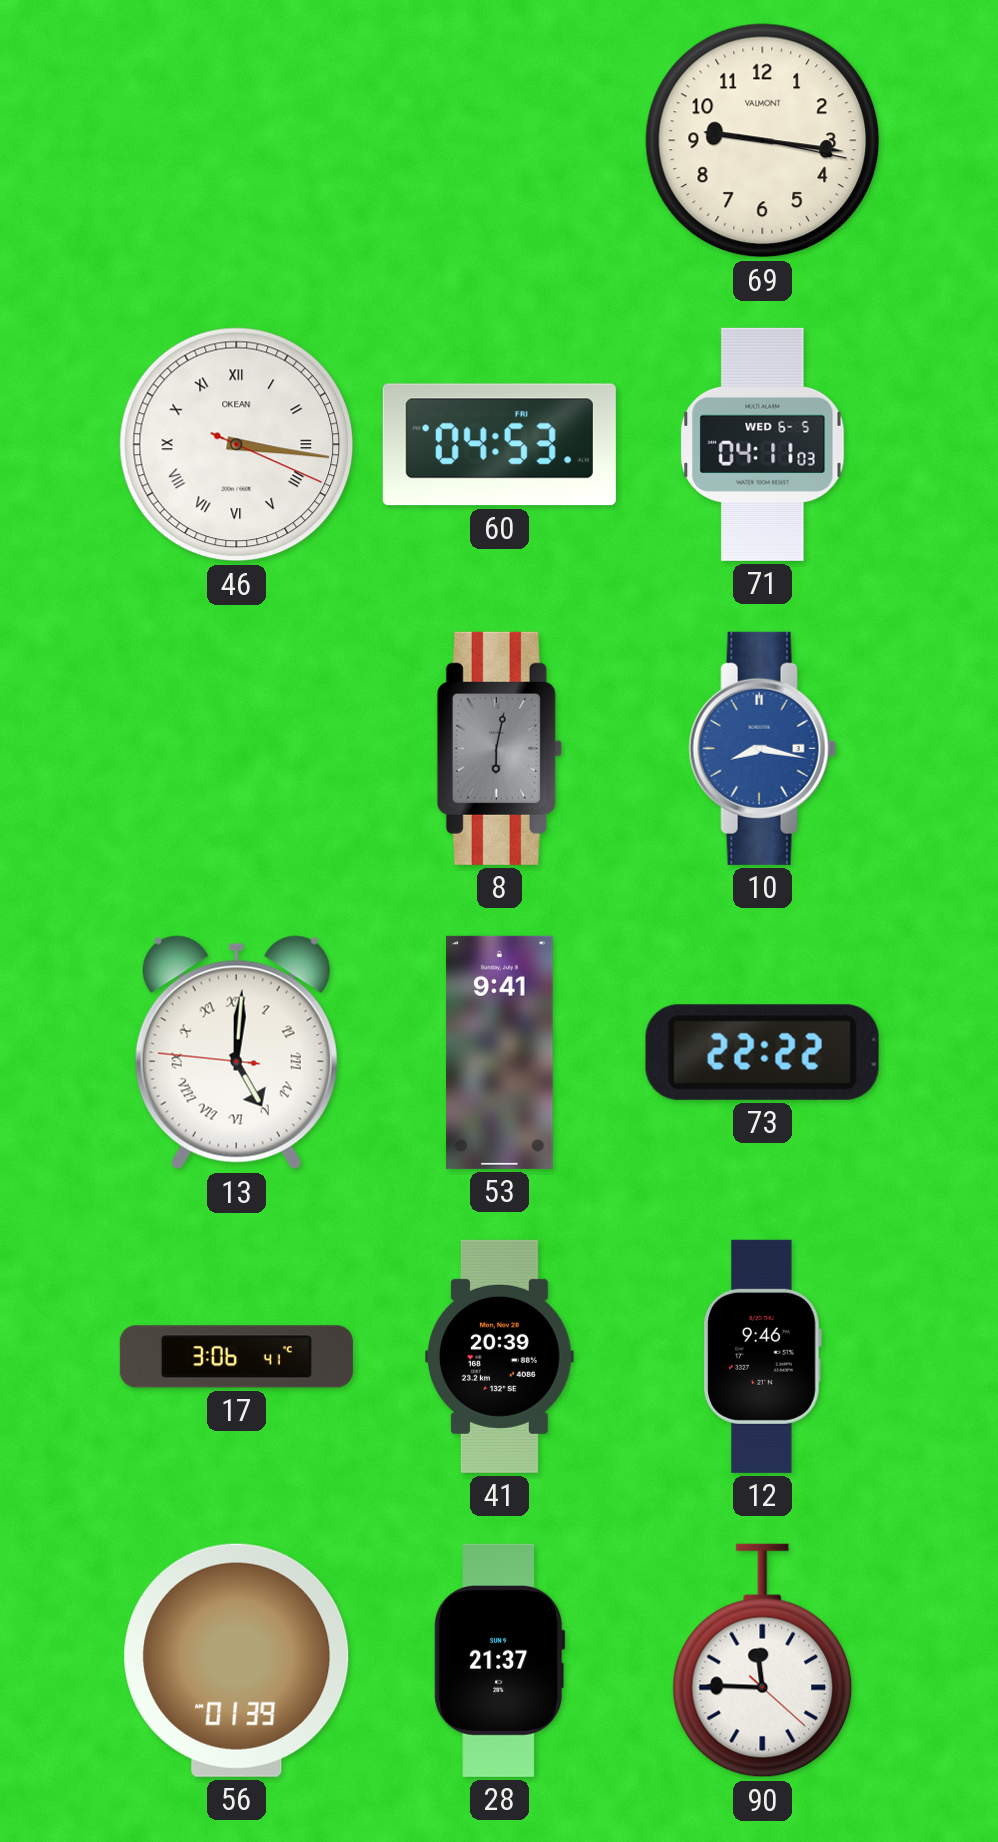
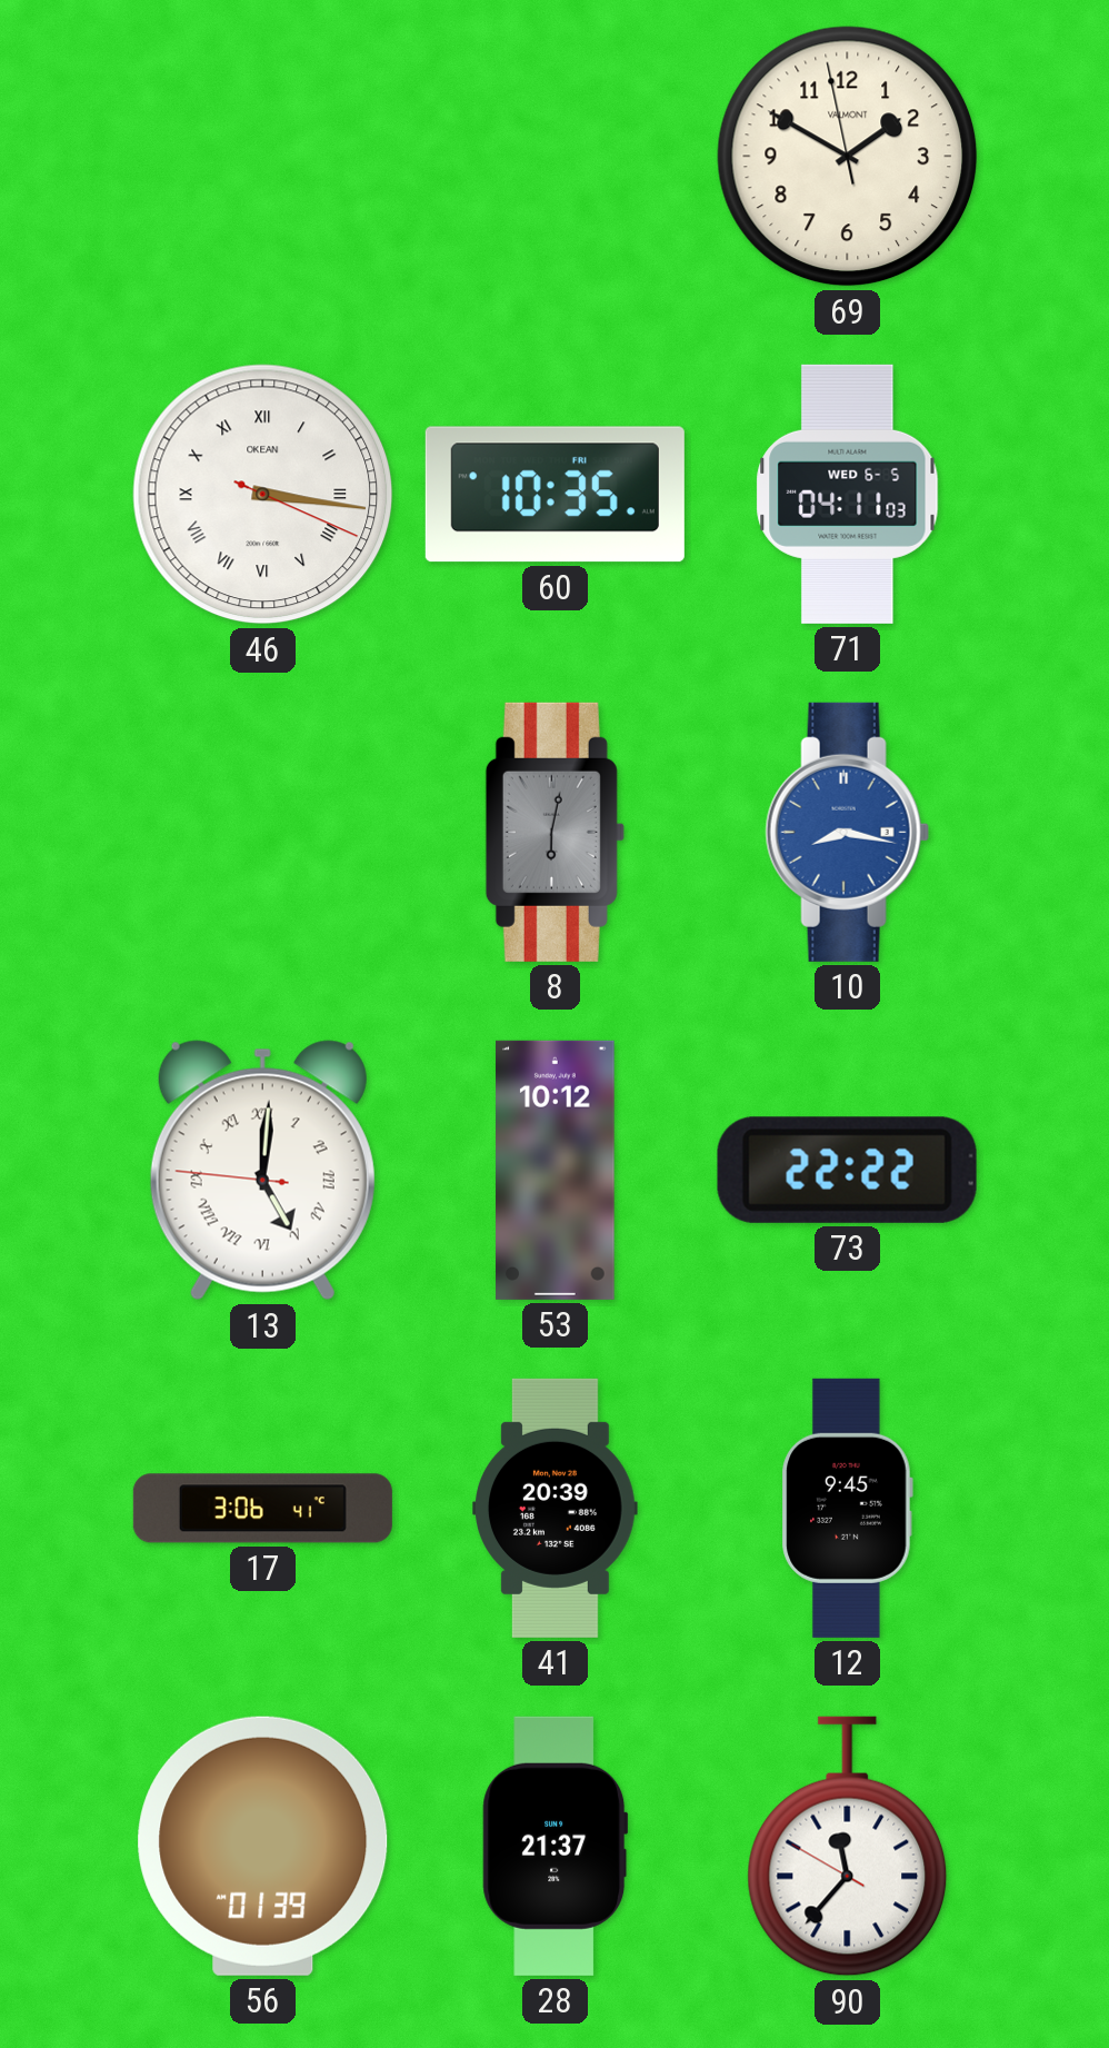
69: 9:16 -> 1:49 (848, 157)
60: 04:53 -> 10:35 (554, 495)
53: 9:41 -> 10:12 (556, 1170)
12: 9:46 -> 9:45 (847, 1508)
90: 11:45 -> 11:36 (848, 1847)
